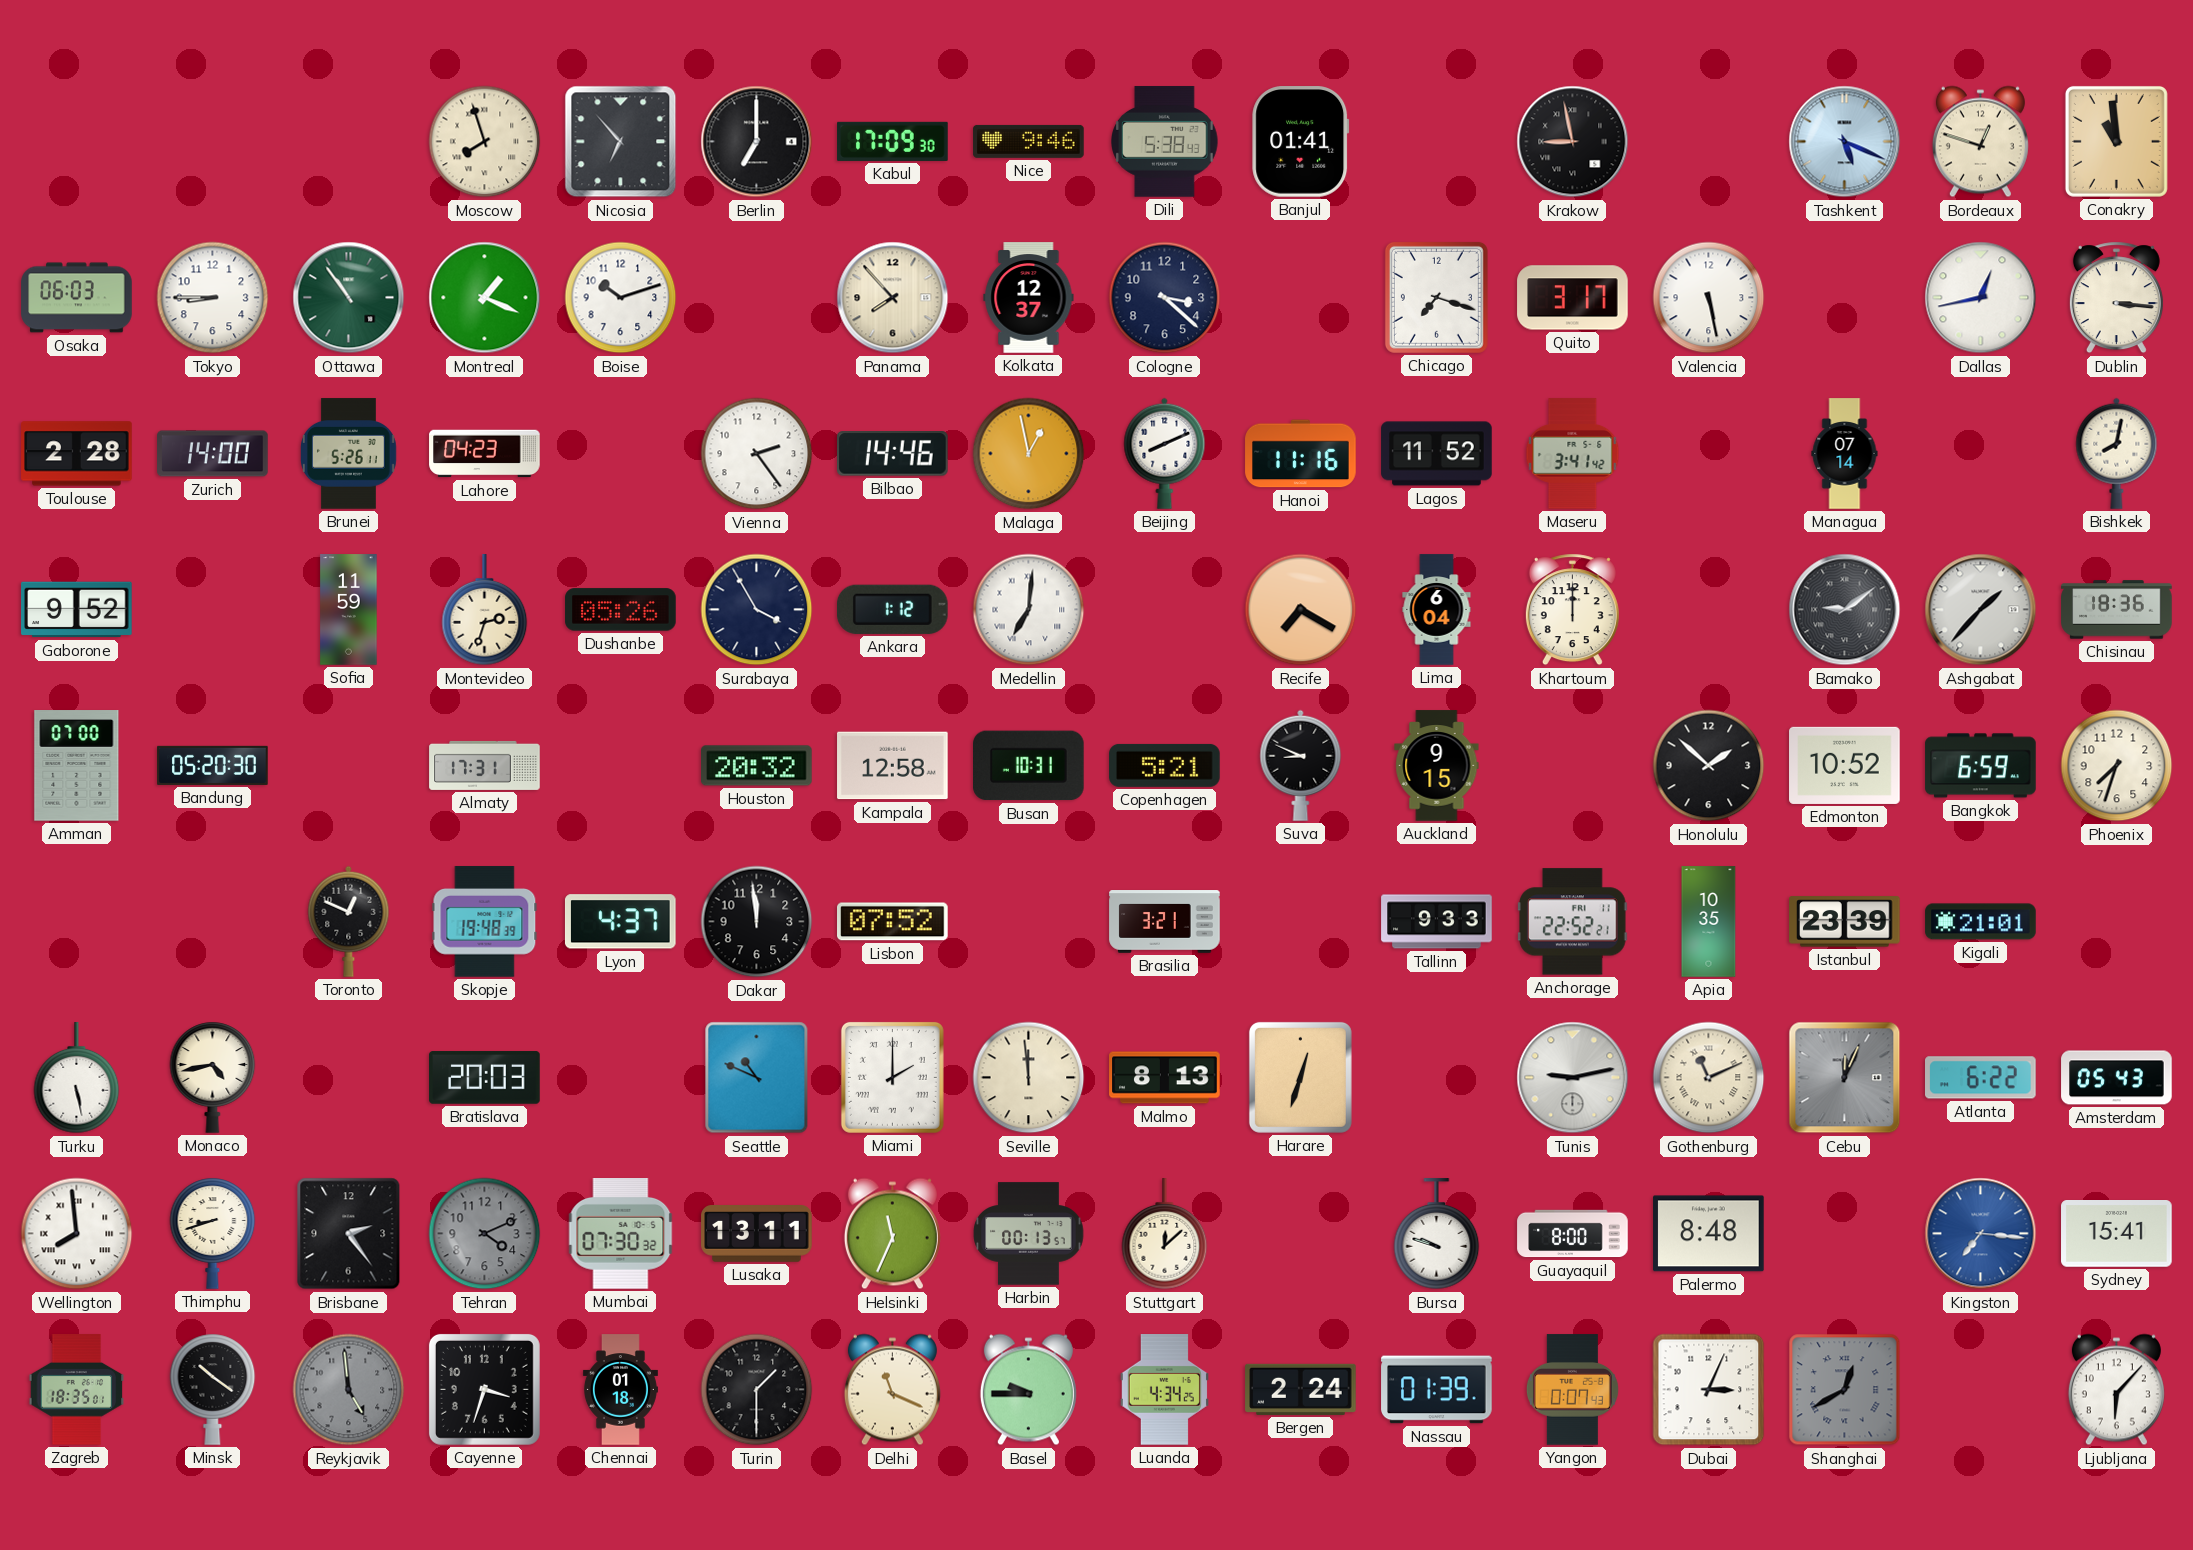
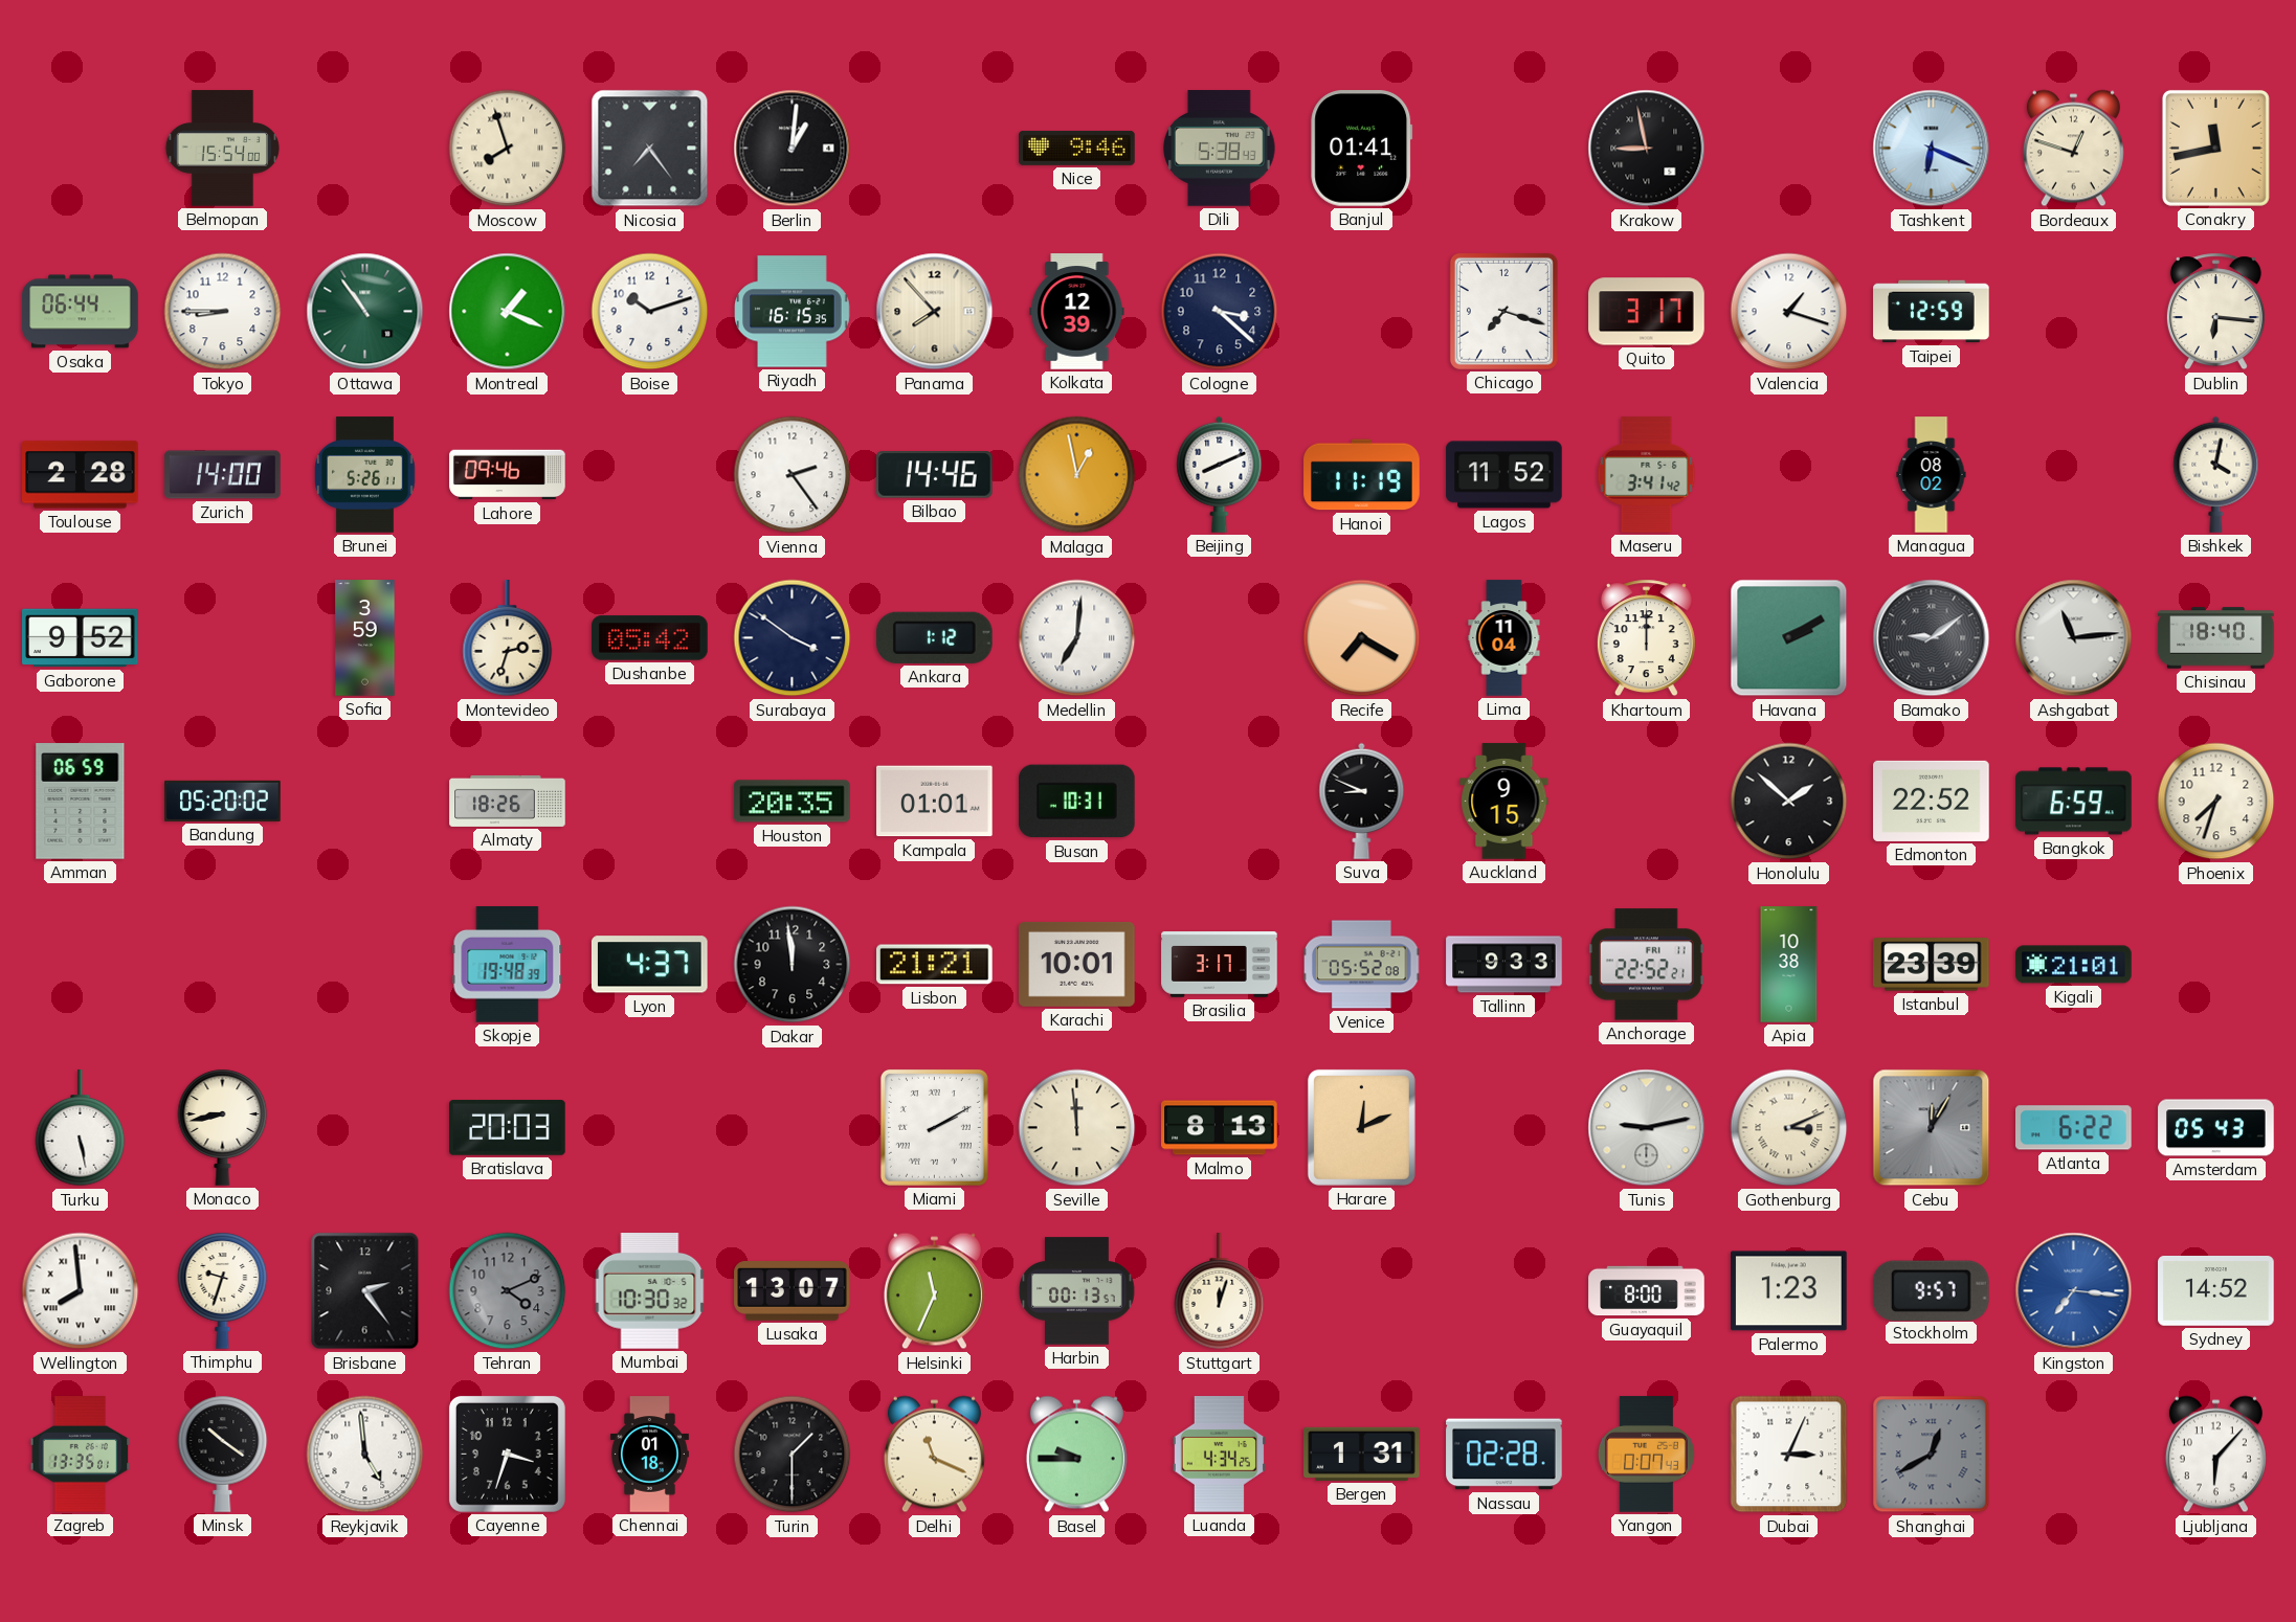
Belmopan: none -> 15:54 (223, 149)
Nicosia: 6:53 -> 7:24 (650, 149)
Berlin: 7:00 -> 1:01 (793, 149)
Kabul: 17:09 -> none (893, 141)
Tashkent: 5:19 -> 6:19 (1932, 149)
Conakry: 10:59 -> 11:43 (2215, 148)
Osaka: 06:03 -> 06:44 (81, 312)
Riyadh: none -> 16:15 (793, 312)
Kolkata: 12:37 -> 12:39 (1077, 312)
Valencia: 5:28 -> 1:18 (1789, 312)
Taipei: none -> 12:59 (1932, 312)
Dallas: 12:43 -> none (1981, 298)
Dublin: 3:16 -> 6:16 (2215, 312)
Lahore: 04:23 -> 09:46 (508, 475)
Hanoi: 11:16 -> 11:19 (1362, 475)
Managua: 07:14 -> 08:02 (1932, 475)
Bishkek: 8:02 -> 4:02 (2216, 474)
Sofia: 11:59 -> 3:59 (365, 638)
Dushanbe: 05:26 -> 05:42 (650, 638)
Surabaya: 3:55 -> 3:51 (793, 638)
Lima: 6:04 -> 11:04 (1504, 638)
Havana: none -> 2:10 (1789, 638)
Ashgabat: 1:37 -> 11:14 (2074, 638)
Chisinau: 18:36 -> 18:40 (2216, 638)
Amman: 07:00 -> 06:59 (81, 802)
Bandung: 05:20:30 -> 05:20:02 (223, 801)
Almaty: 17:31 -> 18:26 (508, 801)
Houston: 20:32 -> 20:35 (793, 802)
Kampala: 12:58 -> 01:01 (935, 802)
Copenhagen: 5:21 -> none (1165, 765)
Edmonton: 10:52 -> 22:52 (1932, 801)
Toronto: 12:49 -> none (349, 921)
Lisbon: 07:52 -> 21:21 (935, 965)
Karachi: none -> 10:01 (1077, 964)
Brasilia: 3:21 -> 3:17 (1220, 965)
Venice: none -> 05:52 (1362, 965)
Apia: 10:35 -> 10:38 (1789, 965)
Monaco: 4:43 -> 8:43 (223, 1127)
Seattle: 10:49 -> none (757, 1078)
Miami: 2:00 -> 2:10 (934, 1127)
Harare: 12:33 -> 12:11 (1361, 1127)
Gothenburg: 11:11 -> 3:11 (1789, 1128)
Cebu: 12:04 -> 12:05 (1932, 1128)
Thimphu: 8:42 -> 9:33 (223, 1290)
Mumbai: 07:30 -> 10:30 (650, 1291)
Lusaka: 13:11 -> 13:07 (793, 1291)
Stuttgart: 12:08 -> 12:03 (1220, 1291)
Bursa: 9:48 -> none (1437, 1234)
Palermo: 8:48 -> 1:23 (1789, 1291)
Stockholm: none -> 9:57 (1931, 1290)
Sydney: 15:41 -> 14:52 (2216, 1291)
Zagreb: 18:35 -> 13:35 (81, 1455)
Reykjavik dial: grey -> white (365, 1455)
Bergen: 2:24 -> 1:31 (1362, 1454)
Nassau: 01:39 -> 02:28 (1504, 1455)
